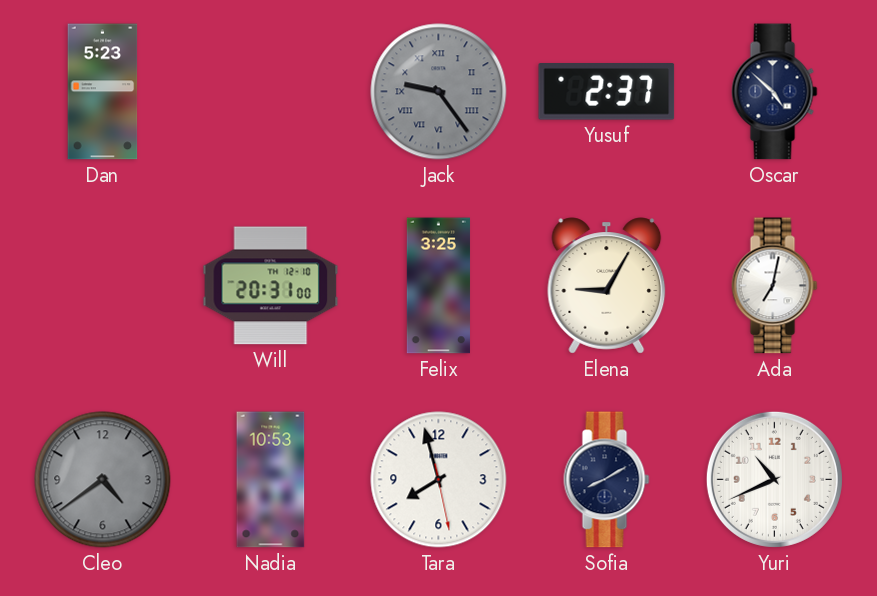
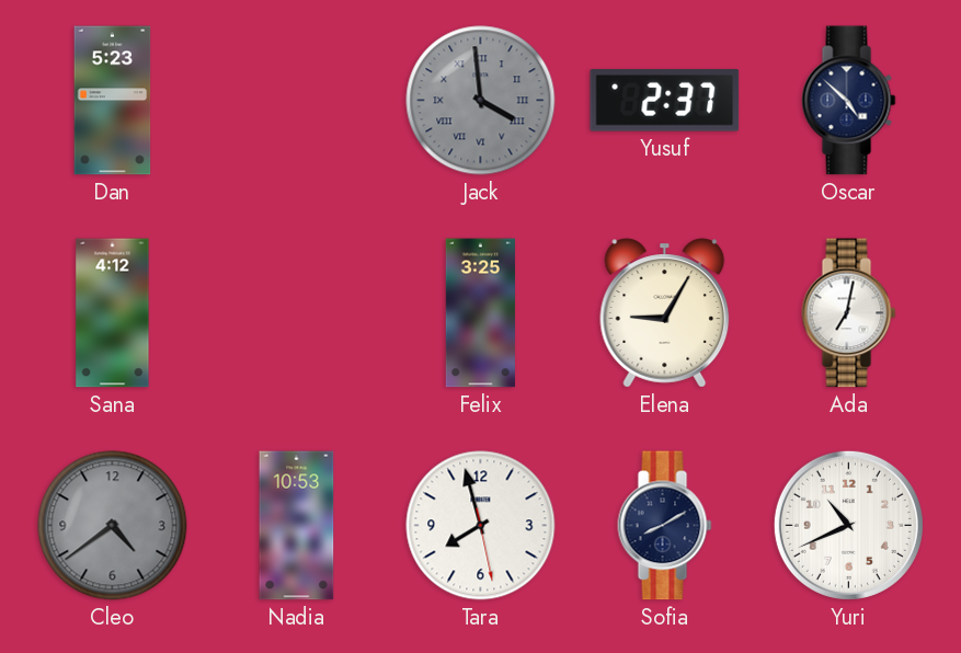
Jack: 9:24 -> 3:59 (481, 101)
Sana: none -> 4:12 (113, 313)
Will: 20:31 -> none (271, 286)
